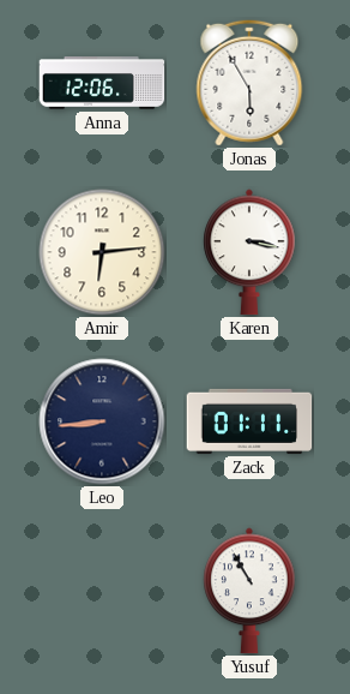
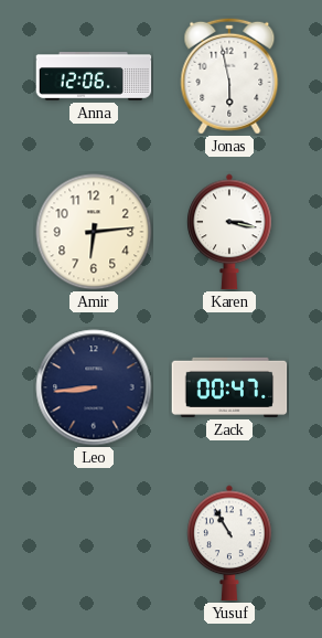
Jonas: 5:55 -> 5:58 (229, 76)
Zack: 01:11 -> 00:47 (229, 387)
